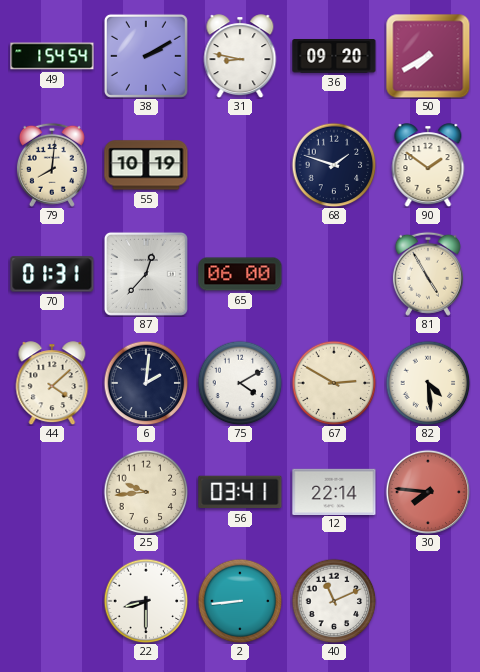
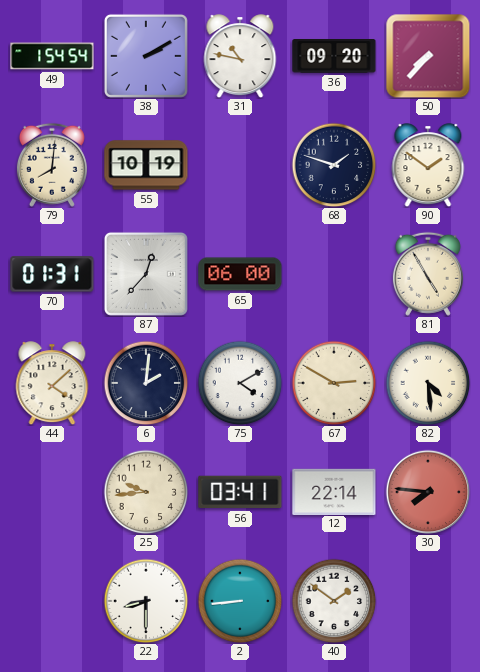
31: 8:47 -> 10:47 (240, 56)
50: 7:40 -> 7:37 (428, 56)
40: 11:11 -> 1:51 (334, 601)
